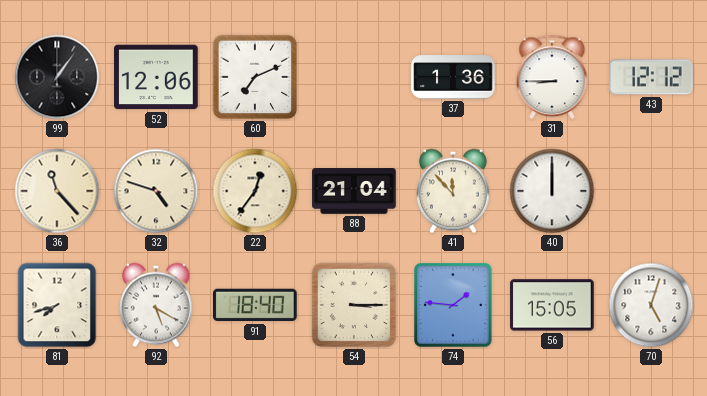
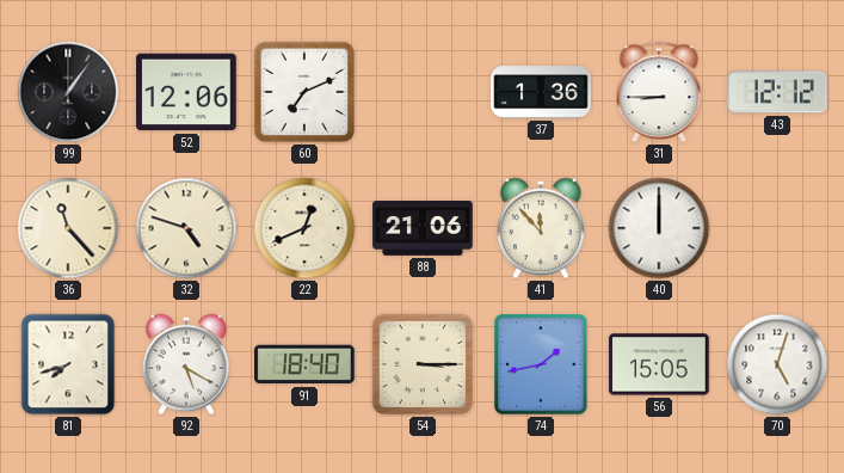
22: 12:36 -> 12:41 (304, 228)
88: 21:04 -> 21:06 (423, 228)
74: 1:46 -> 1:43 (541, 364)
